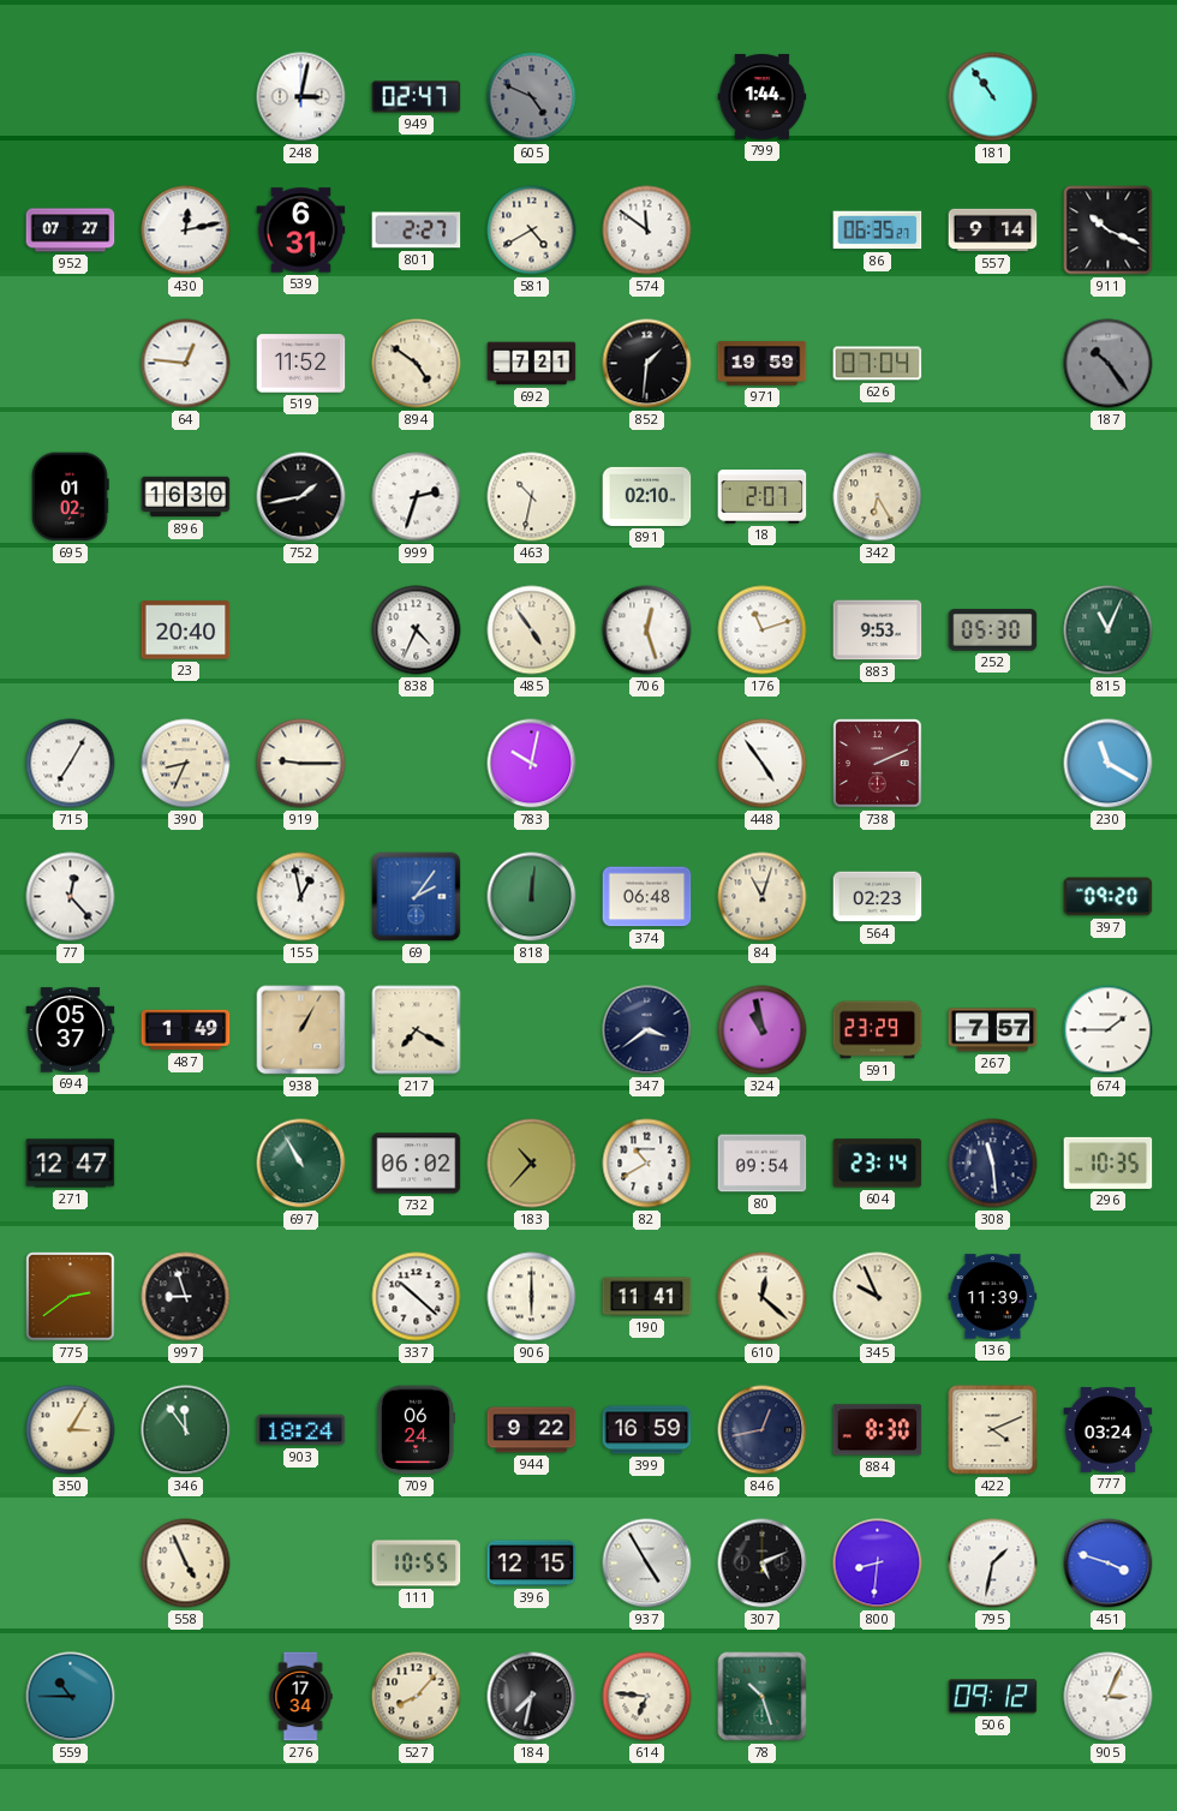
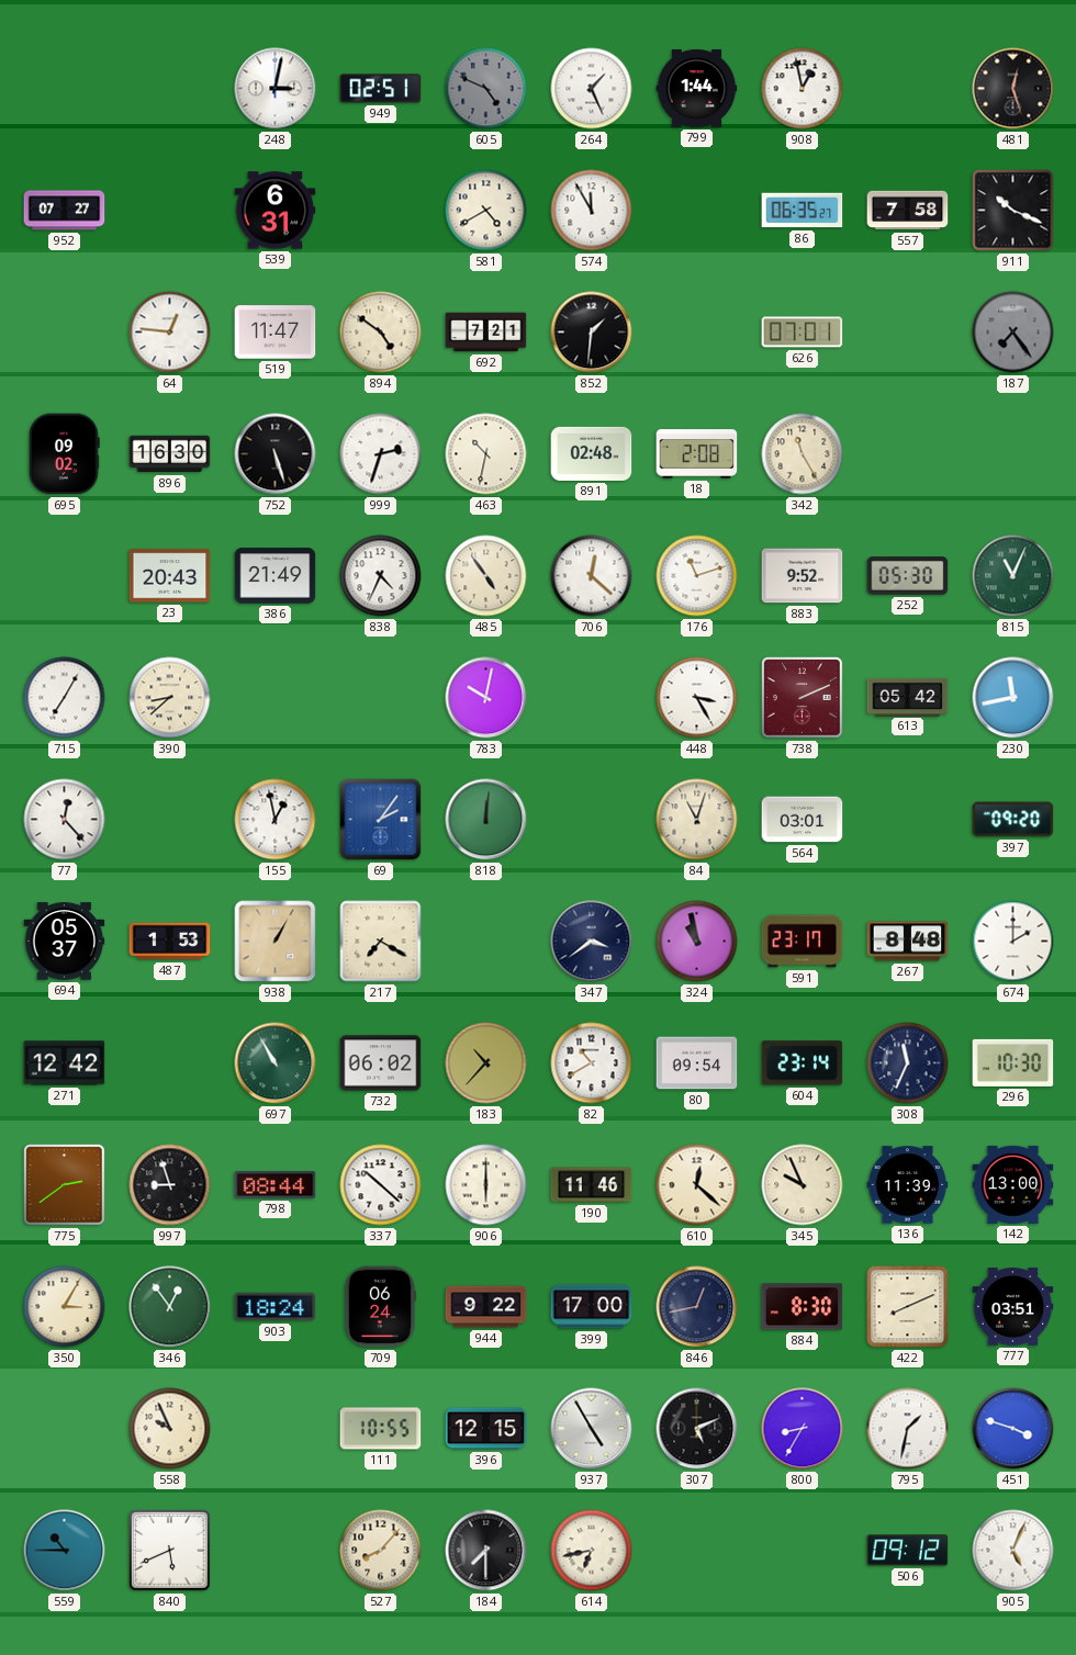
949: 02:47 -> 02:51 (381, 89)
264: none -> 1:26 (592, 89)
908: none -> 12:58 (803, 89)
181: 10:54 -> none (993, 97)
481: none -> 12:27 (1013, 89)
430: 12:13 -> none (186, 231)
801: 2:27 -> none (417, 231)
574: 11:51 -> 11:55 (592, 211)
557: 9:14 -> 7:58 (908, 211)
519: 11:52 -> 11:47 (276, 333)
971: 19:59 -> none (763, 364)
626: 07:04 -> 07:01 (803, 333)
187: 10:24 -> 7:24 (1013, 333)
695: 01:02 -> 09:02 (65, 454)
752: 1:43 -> 5:27 (276, 454)
891: 02:10 -> 02:48 (592, 453)
18: 2:07 -> 2:08 (697, 454)
342: 6:25 -> 11:25 (803, 454)
23: 20:40 -> 20:43 (170, 576)
386: none -> 21:49 (276, 576)
706: 12:27 -> 12:22 (592, 576)
883: 9:53 -> 9:52 (803, 576)
390: 8:34 -> 8:38 (170, 698)
919: 9:15 -> none (301, 764)
448: 4:54 -> 3:25 (697, 698)
613: none -> 05:42 (908, 697)
230: 11:20 -> 11:43 (1013, 698)
374: 06:48 -> none (647, 897)
564: 02:23 -> 03:01 (803, 820)
487: 1:49 -> 1:53 (170, 942)
591: 23:29 -> 23:17 (803, 942)
267: 7:57 -> 8:48 (908, 942)
674: 1:45 -> 2:00 (1013, 942)
271: 12:47 -> 12:42 (65, 1063)
308: 11:29 -> 11:34 (908, 1063)
296: 10:35 -> 10:30 (1013, 1062)
798: none -> 08:44 (276, 1185)
190: 11:41 -> 11:46 (592, 1185)
142: none -> 13:00 (1013, 1184)
346: 11:54 -> 12:54 (170, 1307)
399: 16:59 -> 17:00 (592, 1307)
422: 4:11 -> 8:11 (908, 1307)
777: 03:24 -> 03:51 (1013, 1307)
558: 4:56 -> 9:56 (170, 1429)
800: 8:31 -> 8:35 (803, 1429)
840: none -> 5:41 (170, 1551)
276: 17:34 -> none (300, 1697)
184: 7:32 -> 7:30 (486, 1551)
614: 6:46 -> 6:43 (592, 1551)
78: 10:27 -> none (763, 1697)
905: 3:04 -> 5:04 (1013, 1551)
